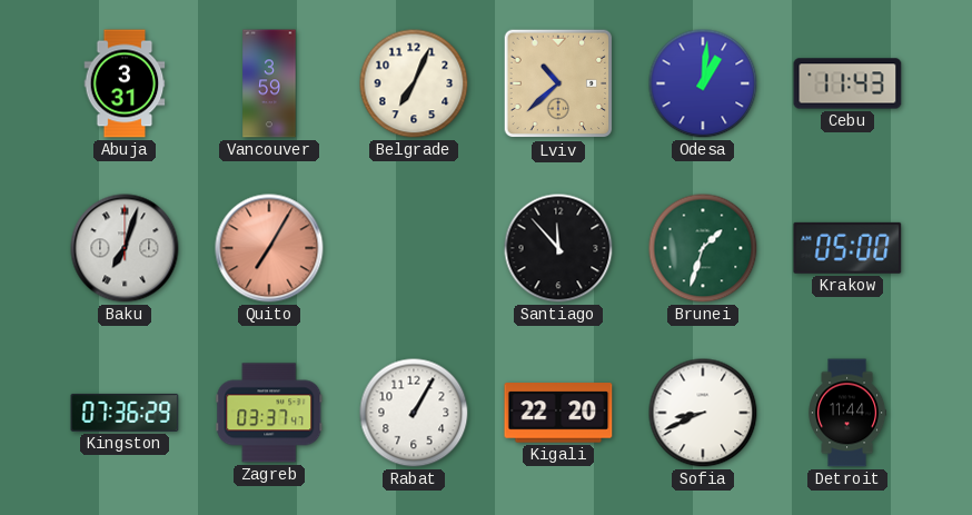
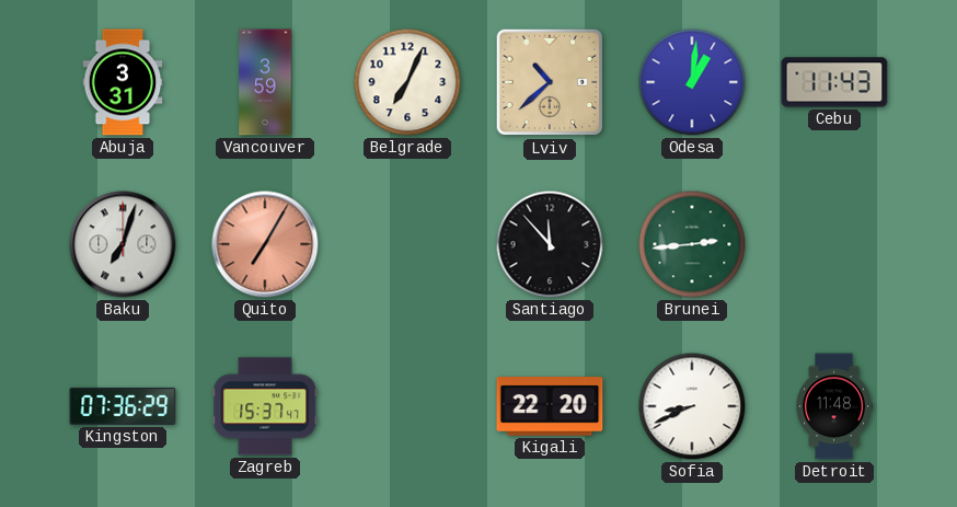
Brunei: 1:33 -> 2:44 (692, 244)
Krakow: 05:00 -> none (847, 248)
Zagreb: 03:37 -> 15:37 (265, 406)
Rabat: 1:05 -> none (414, 413)
Detroit: 11:44 -> 11:48 (834, 406)
